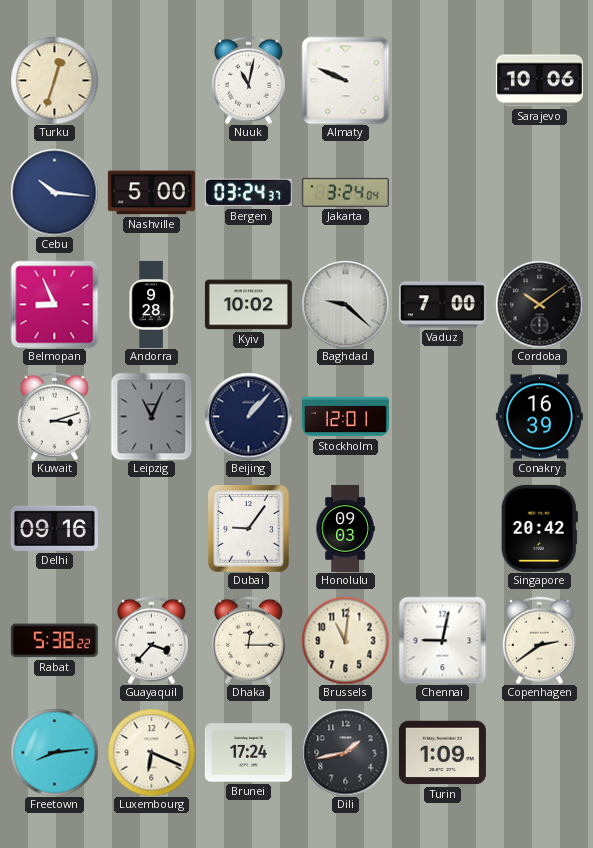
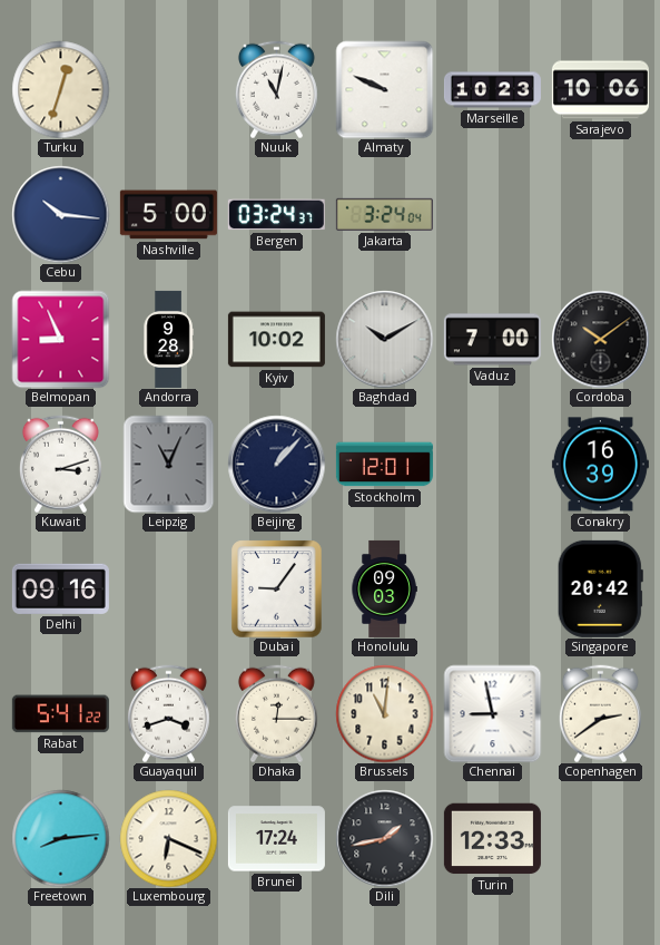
Marseille: none -> 10:23 (492, 90)
Baghdad: 9:22 -> 10:10 (384, 339)
Rabat: 5:38 -> 5:41 (60, 714)
Guayaquil: 3:37 -> 3:42 (168, 713)
Chennai: 9:02 -> 8:58 (492, 713)
Turin: 1:09 -> 12:33 (492, 839)
